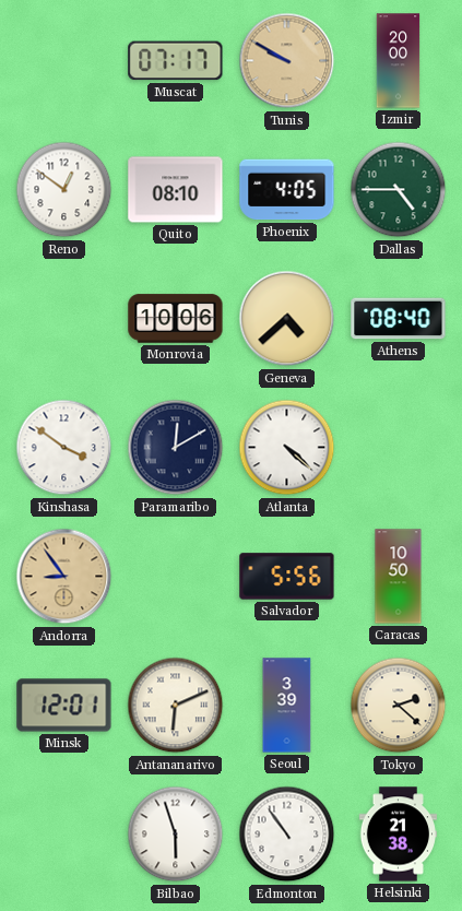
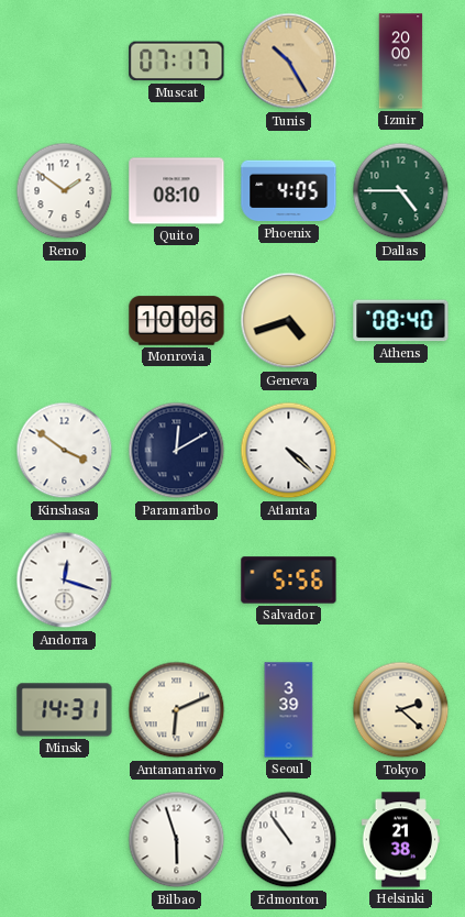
Tunis: 9:50 -> 10:25 (289, 62)
Reno: 12:51 -> 1:51 (65, 191)
Geneva: 4:38 -> 4:42 (289, 321)
Andorra: 8:54 -> 12:18 (65, 581)
Andorra dial: champagne -> white (65, 581)
Caracas: 10:50 -> none (399, 577)
Minsk: 12:01 -> 14:31 (65, 710)
